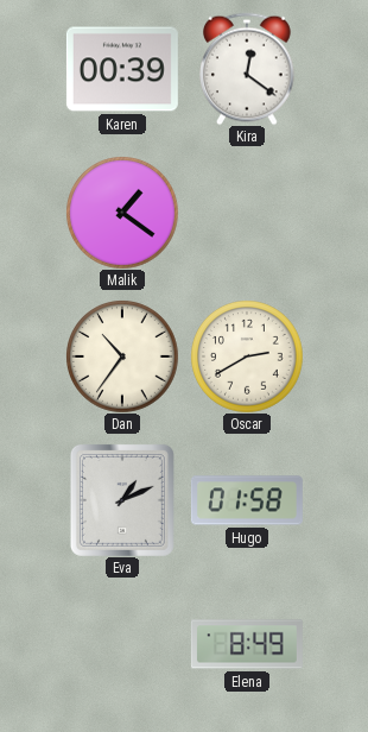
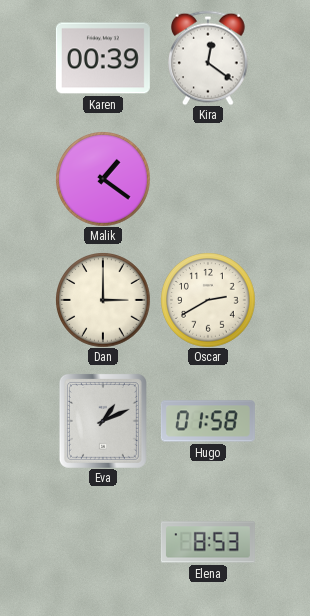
Dan: 10:36 -> 3:00 (103, 300)
Elena: 8:49 -> 8:53 (208, 542)
